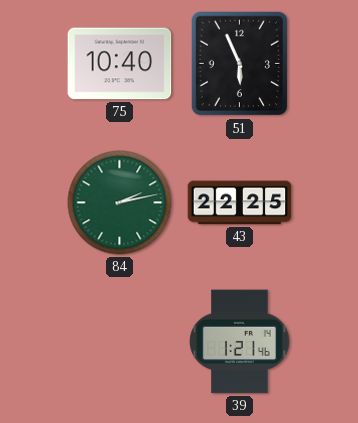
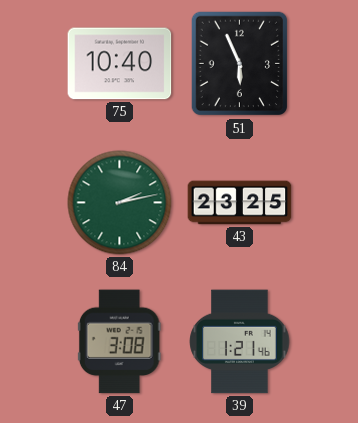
43: 22:25 -> 23:25 (240, 203)
47: none -> 3:08 (119, 342)
